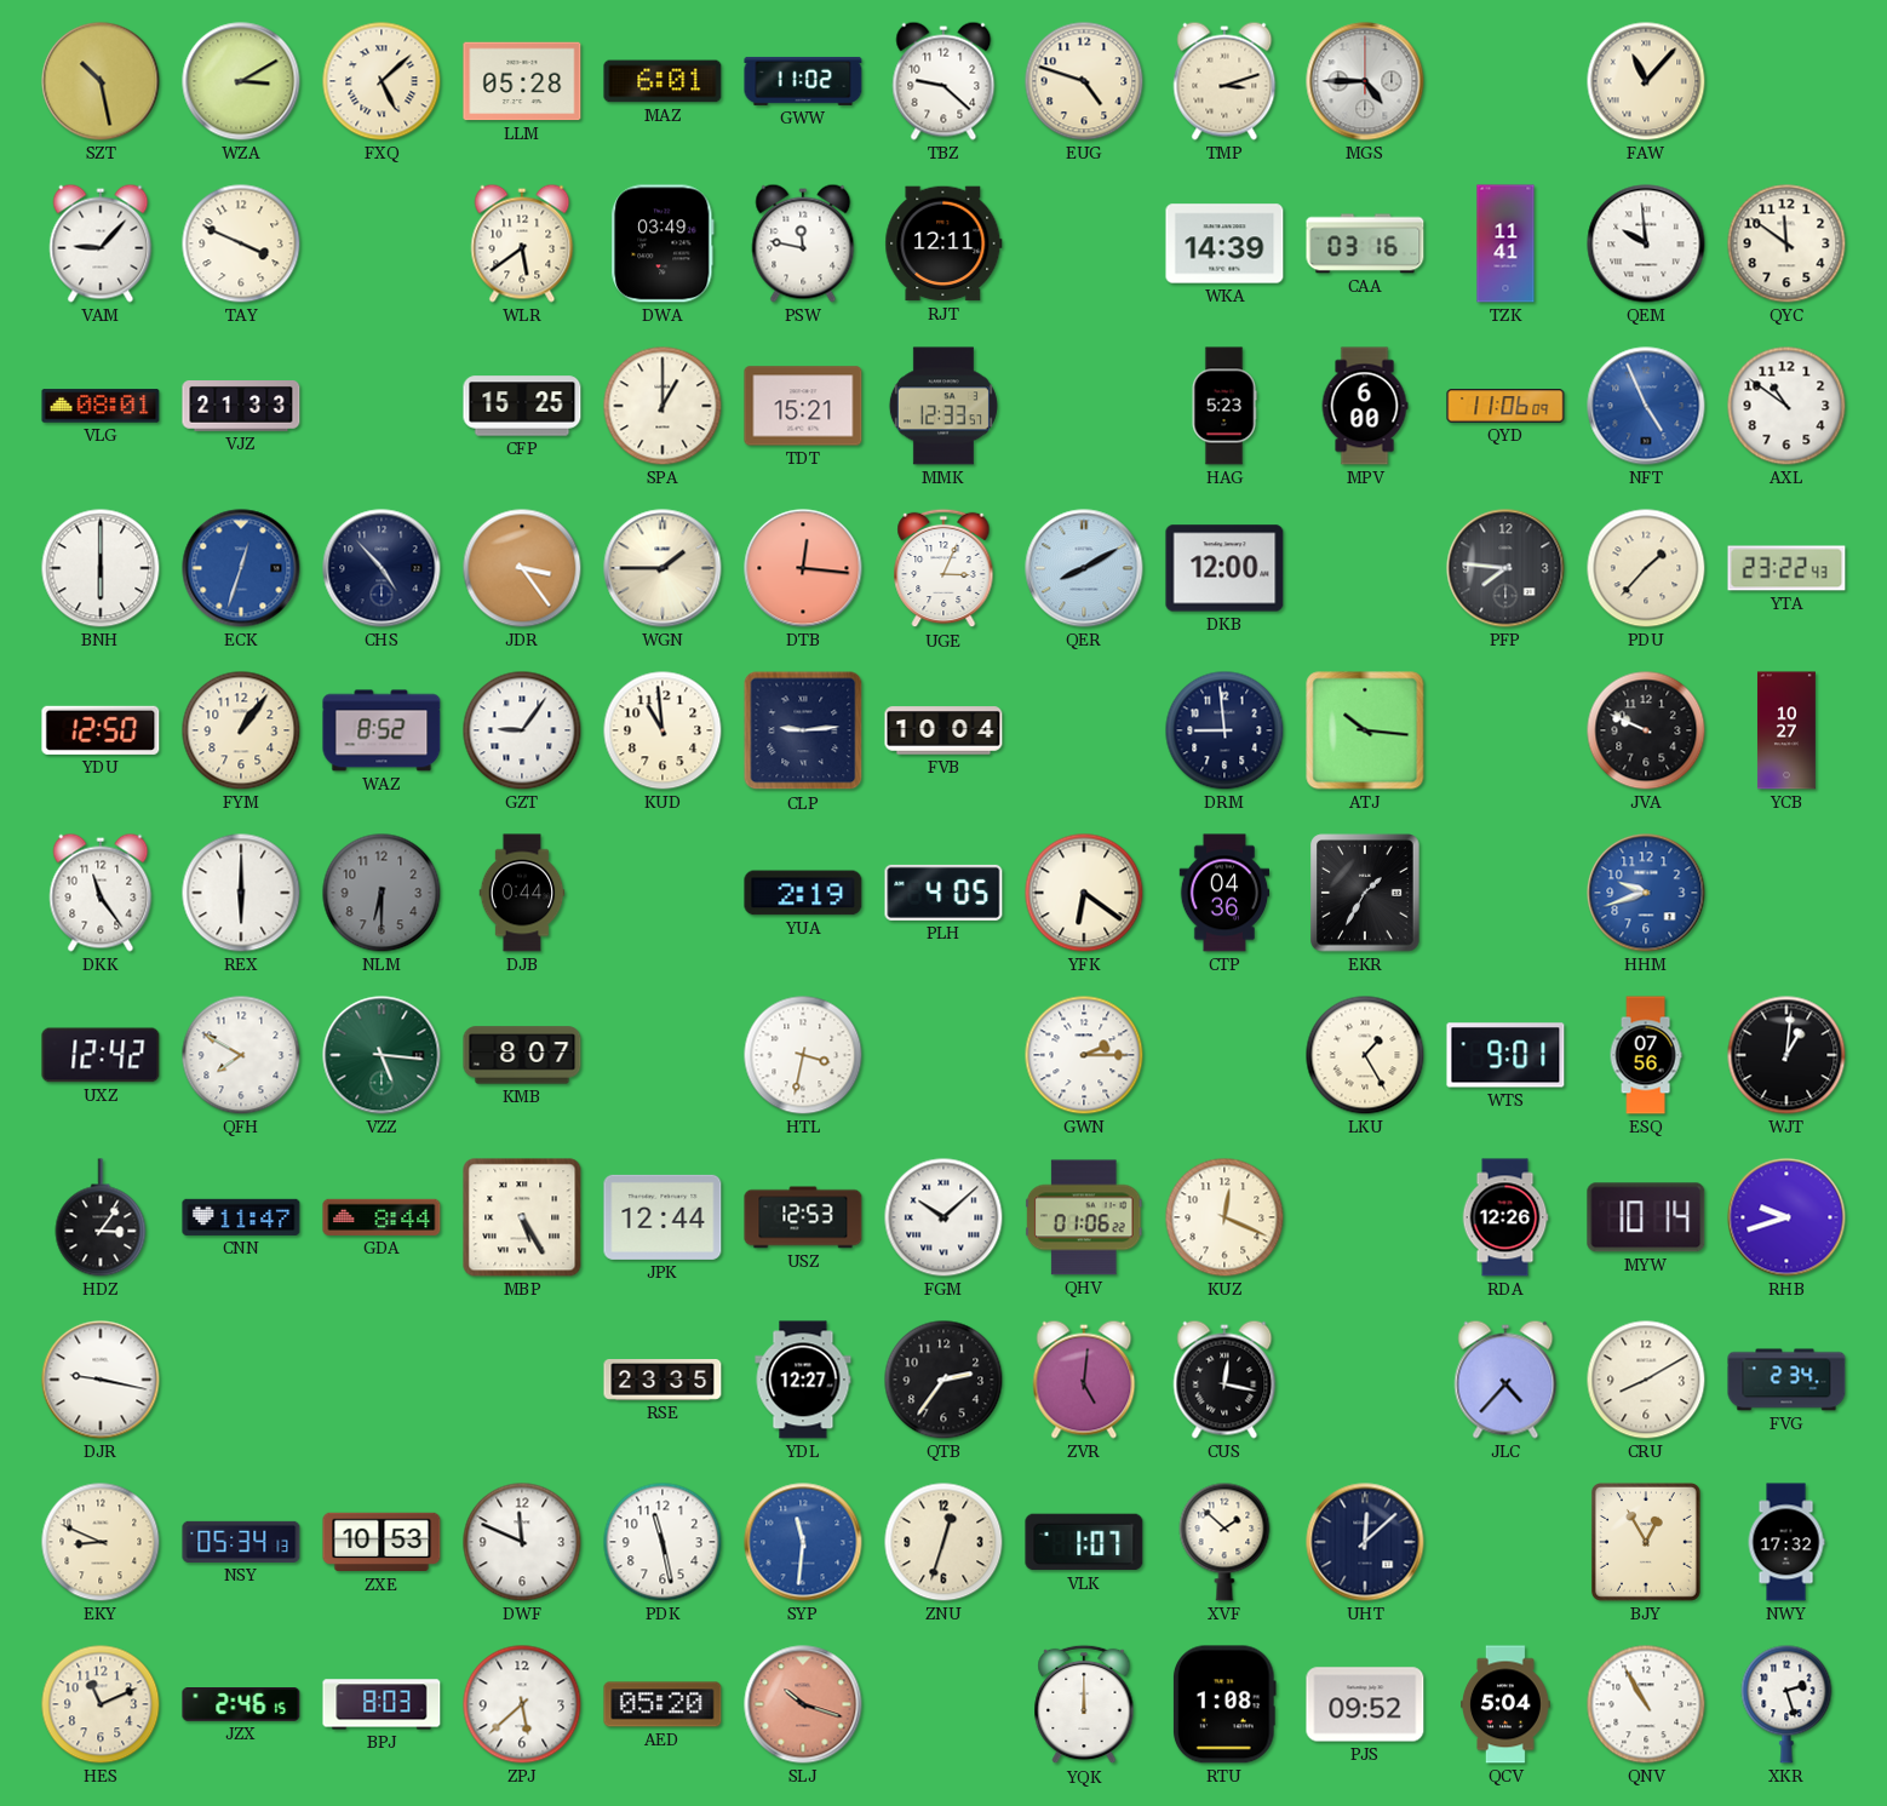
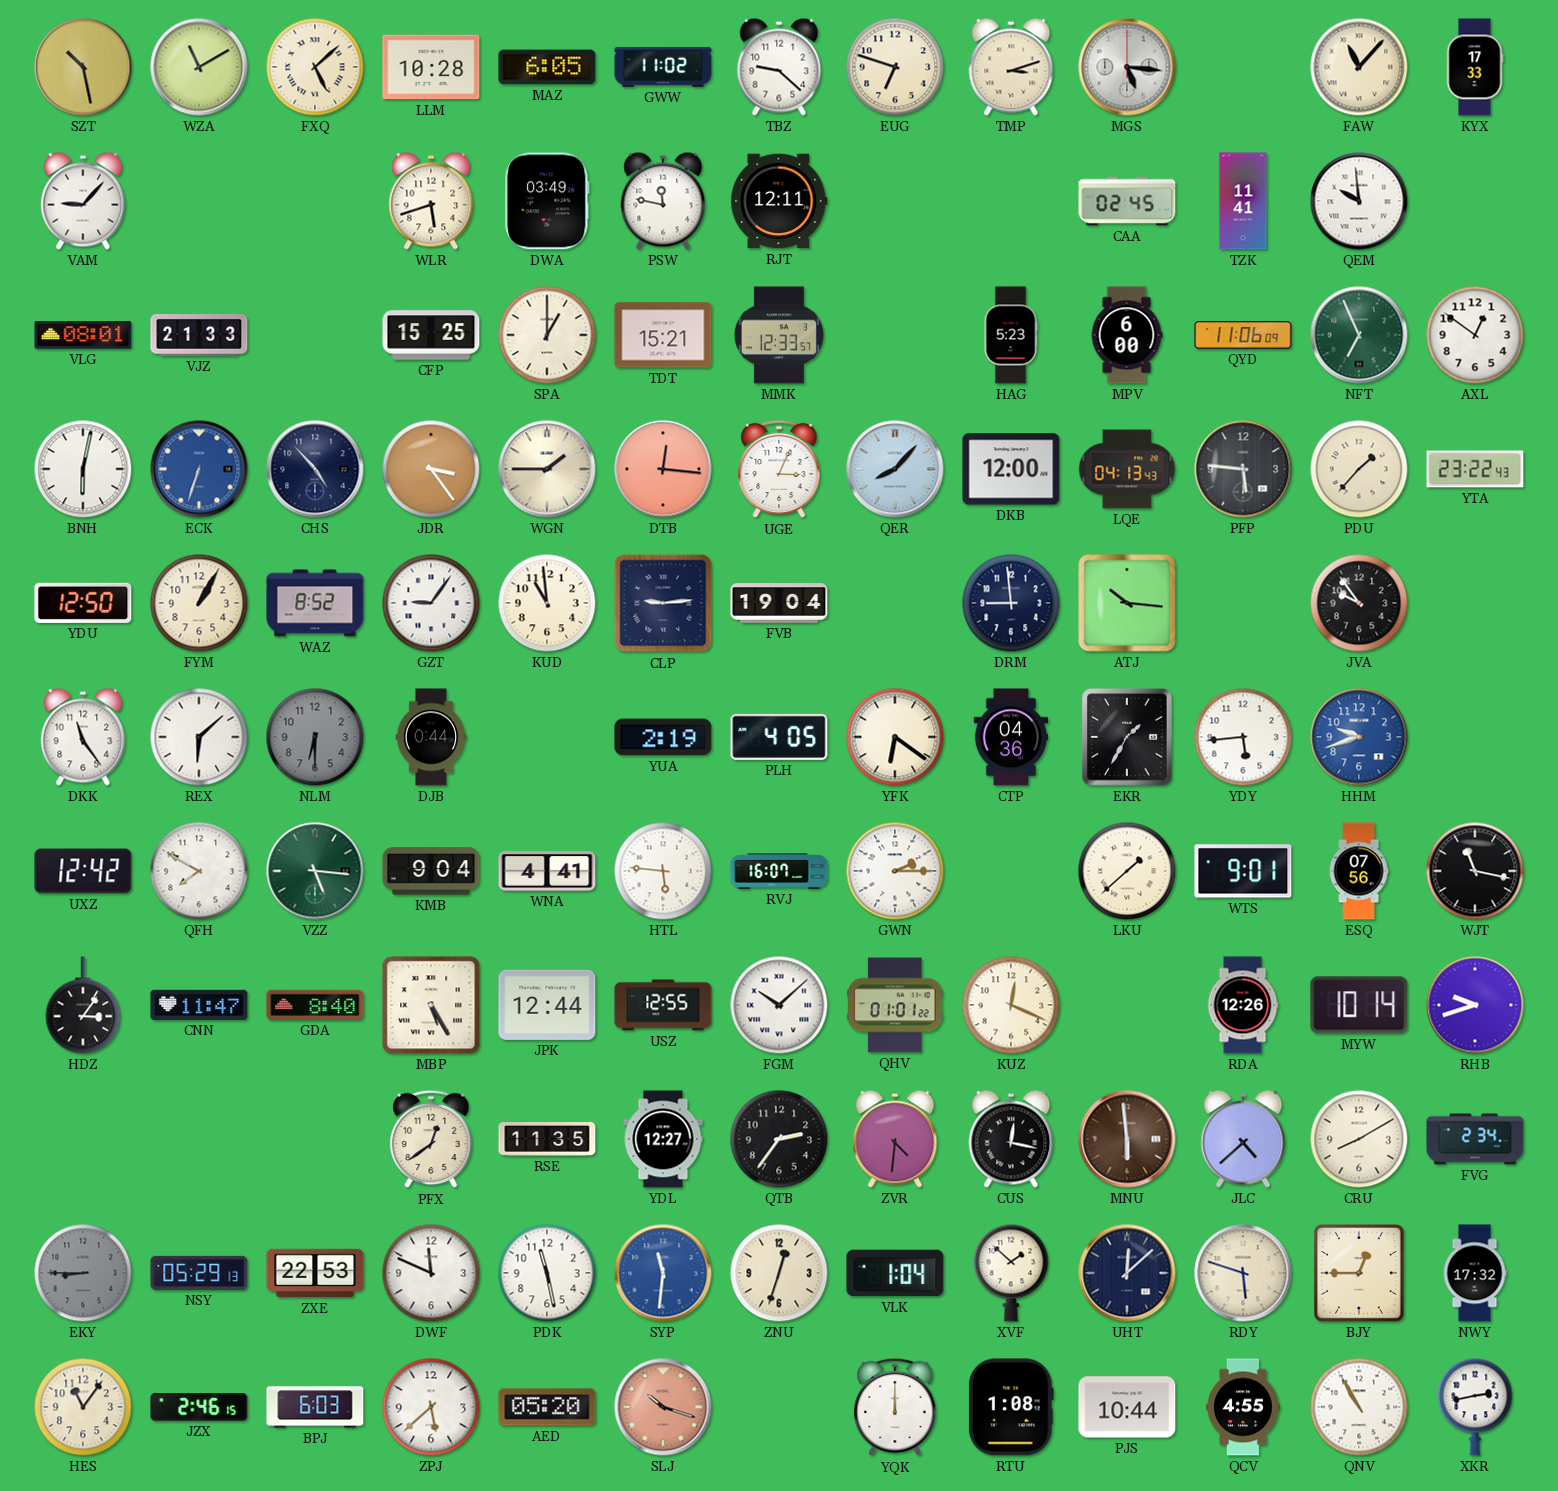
WZA: 3:10 -> 11:10 (199, 67)
LLM: 05:28 -> 10:28 (431, 67)
MAZ: 6:01 -> 6:05 (547, 67)
EUG: 4:48 -> 6:48 (895, 67)
MGS: 4:45 -> 5:16 (1127, 67)
KYX: none -> 17:33 (1475, 67)
TAY: 3:49 -> none (241, 243)
WLR: 5:39 -> 5:42 (431, 201)
WKA: 14:39 -> none (1224, 243)
CAA: 03:16 -> 02:45 (1127, 201)
QYC: 11:51 -> none (1786, 243)
NFT: 4:56 -> 6:56 (1359, 335)
NFT dial: blue -> green (1359, 335)
AXL: 10:51 -> 12:51 (1475, 335)
BNH: 6:00 -> 6:02 (83, 469)
ECK: 12:33 -> 6:33 (199, 469)
QER: 8:10 -> 8:07 (895, 469)
LQE: none -> 04:13 (1127, 469)
PFP: 7:46 -> 5:46 (1243, 469)
FYM: 1:06 -> 1:05 (199, 603)
FVB: 10:04 -> 19:04 (779, 603)
JVA: 9:49 -> 9:54 (1359, 603)
YCB: 10:27 -> none (1786, 730)
REX: 6:00 -> 6:08 (199, 737)
YDY: none -> 5:44 (1243, 737)
KMB: 8:07 -> 9:04 (431, 871)
WNA: none -> 4:41 (547, 871)
HTL: 3:32 -> 5:46 (663, 871)
RVJ: none -> 16:07 (779, 872)
LKU: 1:25 -> 1:38 (1127, 871)
WJT: 1:01 -> 11:17 (1475, 871)
GDA: 8:44 -> 8:40 (315, 1005)
USZ: 12:53 -> 12:55 (663, 1005)
QHV: 01:06 -> 01:01 (895, 1005)
DJR: 9:17 -> none (101, 1380)
PFX: none -> 12:39 (431, 1139)
RSE: 23:35 -> 11:35 (547, 1140)
ZVR: 5:01 -> 4:31 (895, 1139)
MNU: none -> 5:59 (1127, 1139)
JLC: 4:37 -> 4:38 (1243, 1139)
EKY: 8:49 -> 8:45 (83, 1273)
EKY dial: cream -> grey (83, 1273)
NSY: 05:34 -> 05:29 (199, 1273)
ZXE: 10:53 -> 22:53 (315, 1273)
VLK: 1:07 -> 1:04 (895, 1273)
RDY: none -> 5:48 (1243, 1273)
BJY: 12:55 -> 12:45 (1359, 1273)
HES: 11:11 -> 11:06 (83, 1407)
BPJ: 8:03 -> 6:03 (315, 1407)
PJS: 09:52 -> 10:44 (1127, 1407)
QCV: 5:04 -> 4:55 (1244, 1407)
XKR: 2:27 -> 2:43 (1475, 1407)
